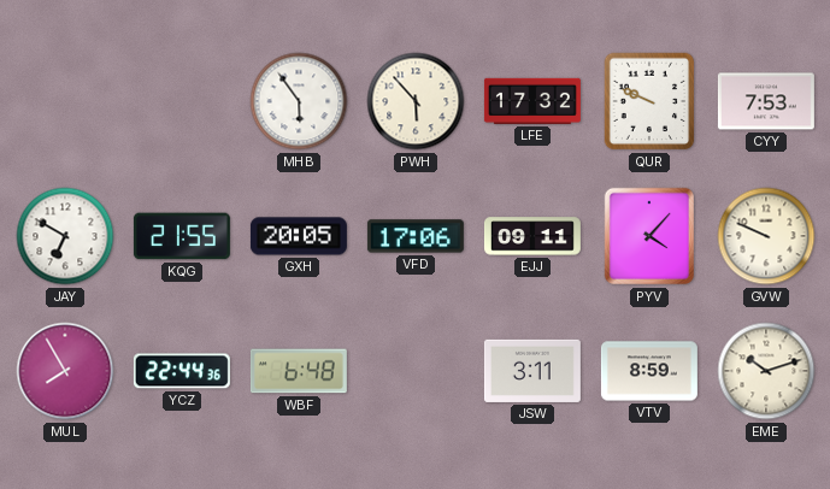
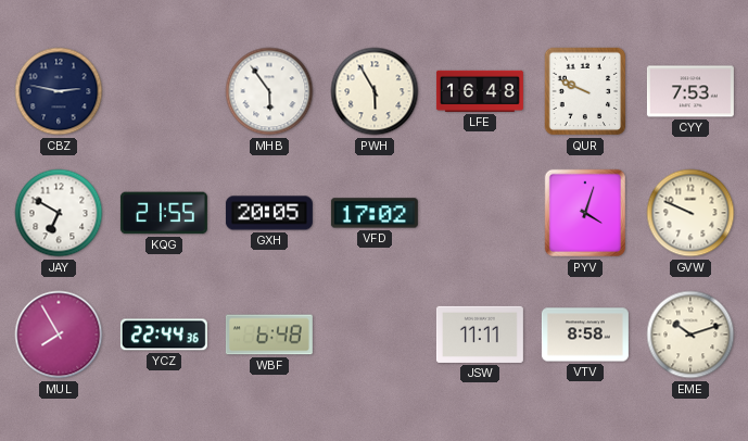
CBZ: none -> 2:47 (59, 91)
PWH: 5:53 -> 5:55 (375, 91)
LFE: 17:32 -> 16:48 (480, 91)
VFD: 17:06 -> 17:02 (375, 213)
EJJ: 09:11 -> none (532, 236)
PYV: 4:07 -> 4:03 (584, 213)
JSW: 3:11 -> 11:11 (480, 335)
VTV: 8:59 -> 8:58 (585, 335)
